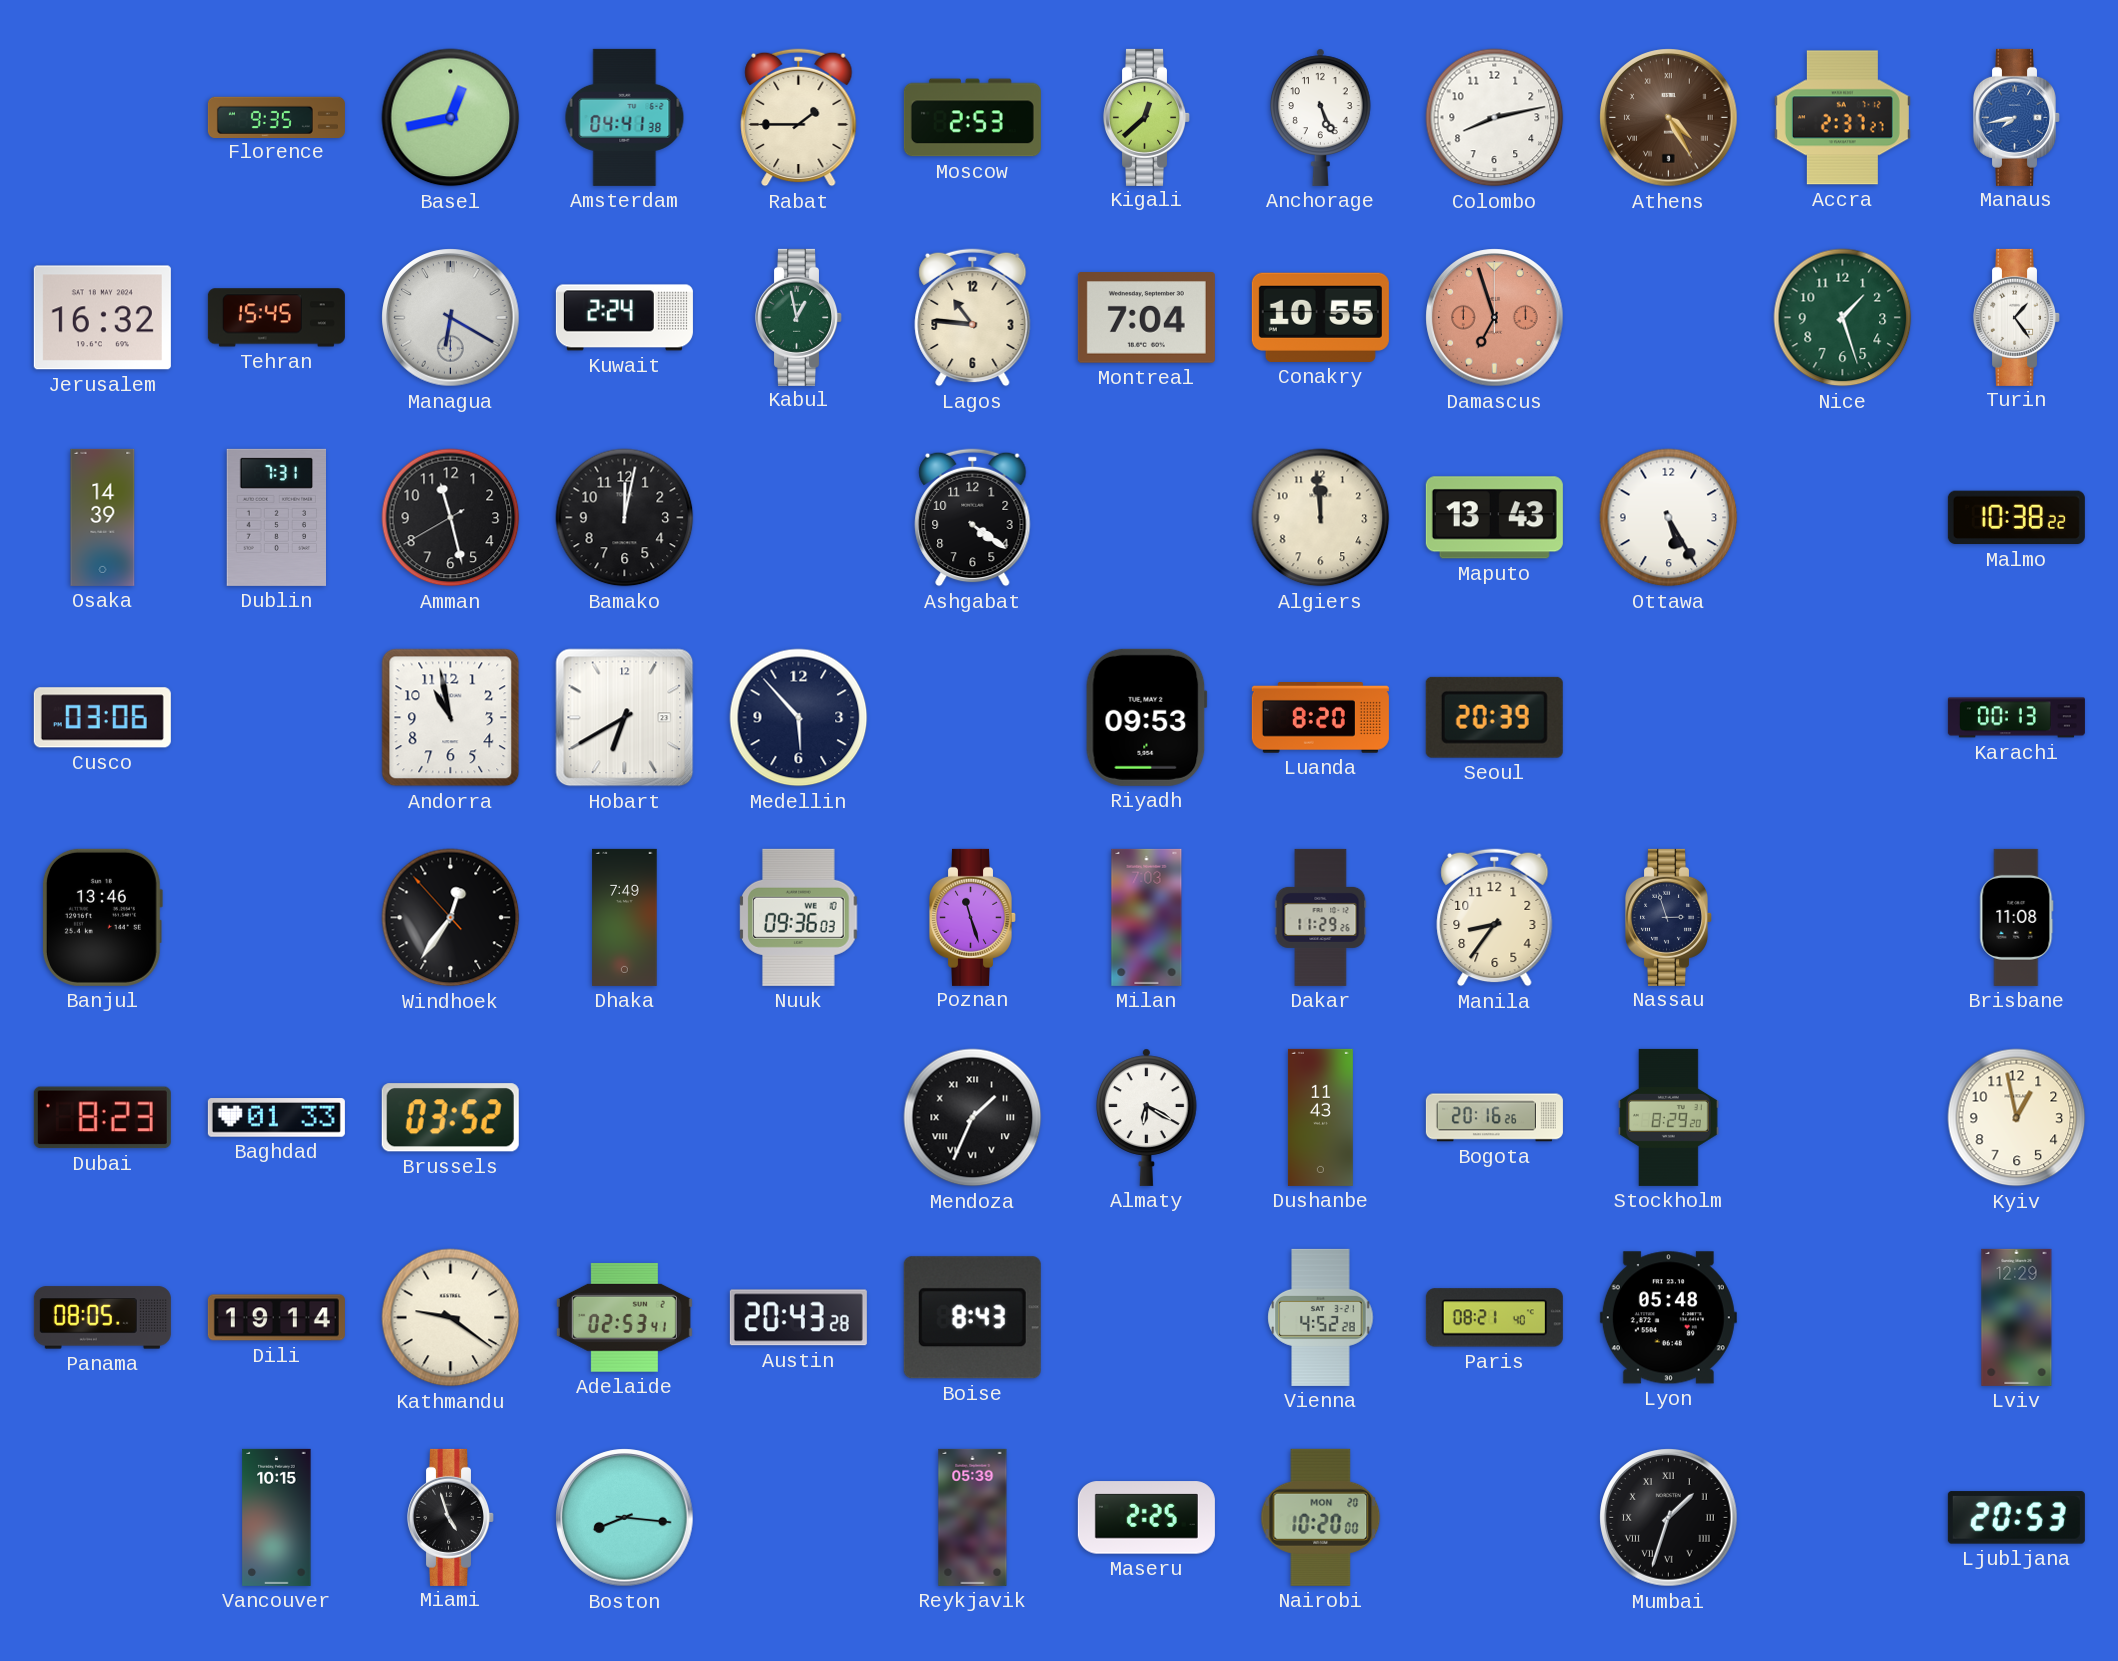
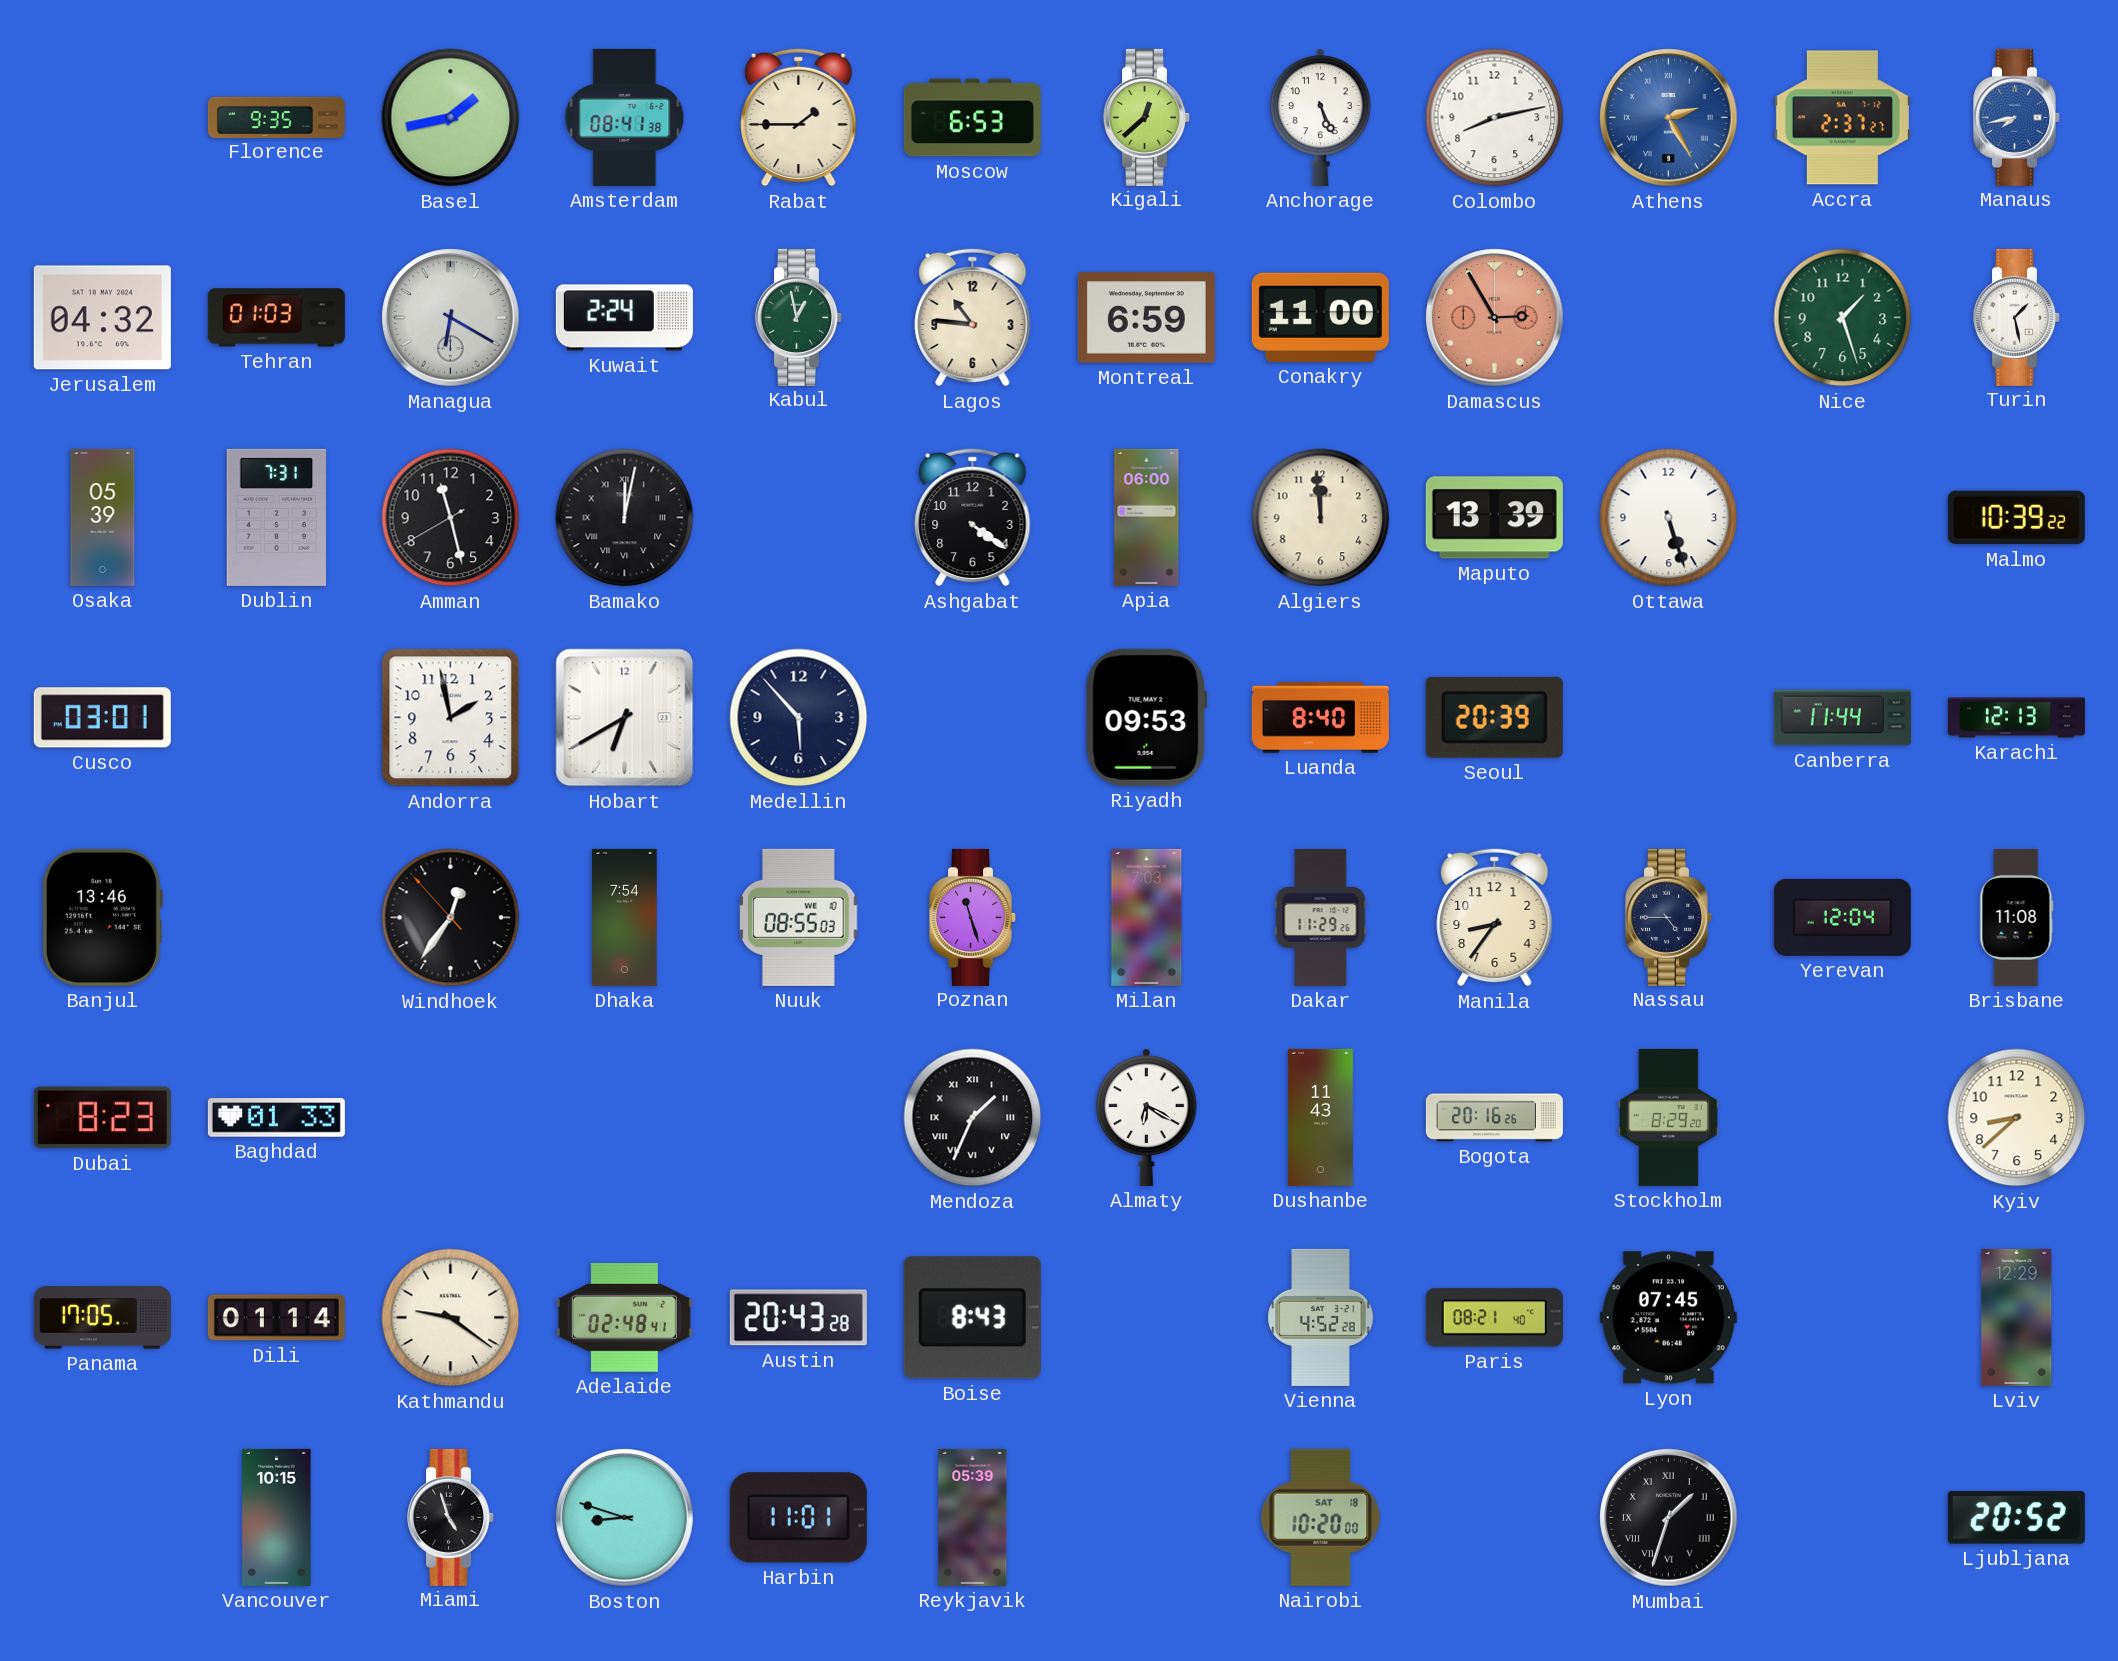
Basel: 12:43 -> 1:43 (451, 118)
Amsterdam: 04:41 -> 08:41 (625, 117)
Moscow: 2:53 -> 6:53 (972, 118)
Athens: 4:25 -> 2:25 (1669, 118)
Athens dial: brown -> blue (1669, 118)
Jerusalem: 16:32 -> 04:32 (102, 318)
Tehran: 15:45 -> 01:03 (276, 318)
Montreal: 7:04 -> 6:59 (1146, 318)
Conakry: 10:55 -> 11:00 (1320, 317)
Damascus: 6:57 -> 2:55 (1495, 318)
Turin: 1:24 -> 1:28 (2017, 317)
Osaka: 14:39 -> 05:39 (103, 517)
Bamako numerals: Arabic -> Roman (625, 518)
Apia: none -> 06:00 (1147, 517)
Maputo: 13:43 -> 13:39 (1494, 518)
Ottawa: 5:25 -> 5:27 (1669, 518)
Malmo: 10:38 -> 10:39 (2016, 518)
Cusco: 03:06 -> 03:01 (102, 718)
Andorra: 10:58 -> 1:58 (451, 718)
Luanda: 8:20 -> 8:40 (1320, 718)
Canberra: none -> 11:44 (1842, 718)
Karachi: 00:13 -> 12:13 (2016, 718)
Dhaka: 7:49 -> 7:54 (625, 917)
Nuuk: 09:36 -> 08:55 (799, 917)
Nassau: 2:57 -> 4:45 (1669, 917)
Yerevan: none -> 12:04 (1842, 917)
Brussels: 03:52 -> none (450, 1118)
Kyiv: 12:58 -> 8:38 (2017, 1118)
Panama: 08:05 -> 17:05 (102, 1318)
Dili: 19:14 -> 01:14 (276, 1318)
Adelaide: 02:53 -> 02:48 (624, 1317)
Lyon: 05:48 -> 07:45 (1668, 1318)
Boston: 8:16 -> 8:48 (625, 1518)
Harbin: none -> 11:01 (798, 1518)
Maseru: 2:25 -> none (1146, 1518)
Nairobi date: MON 20 -> SAT 18 (1321, 1517)
Ljubljana: 20:53 -> 20:52 (2016, 1518)
